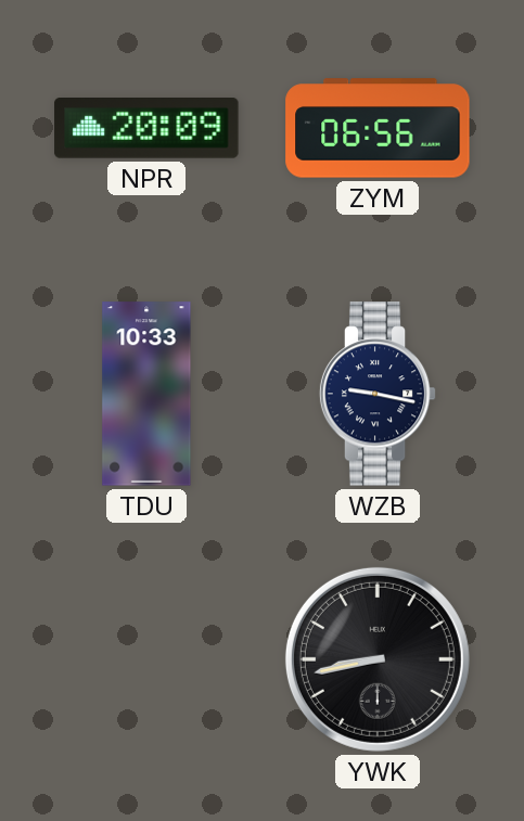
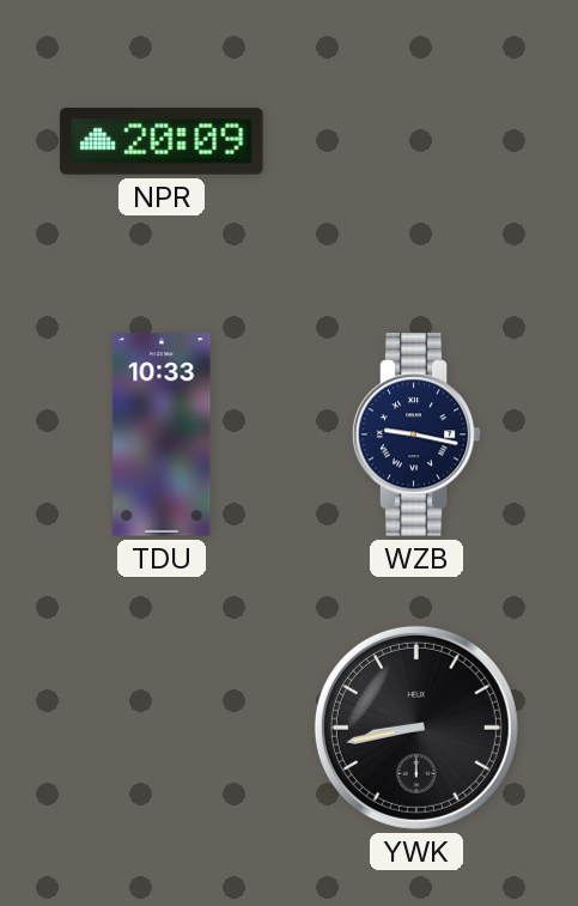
ZYM: 06:56 -> none (378, 128)
